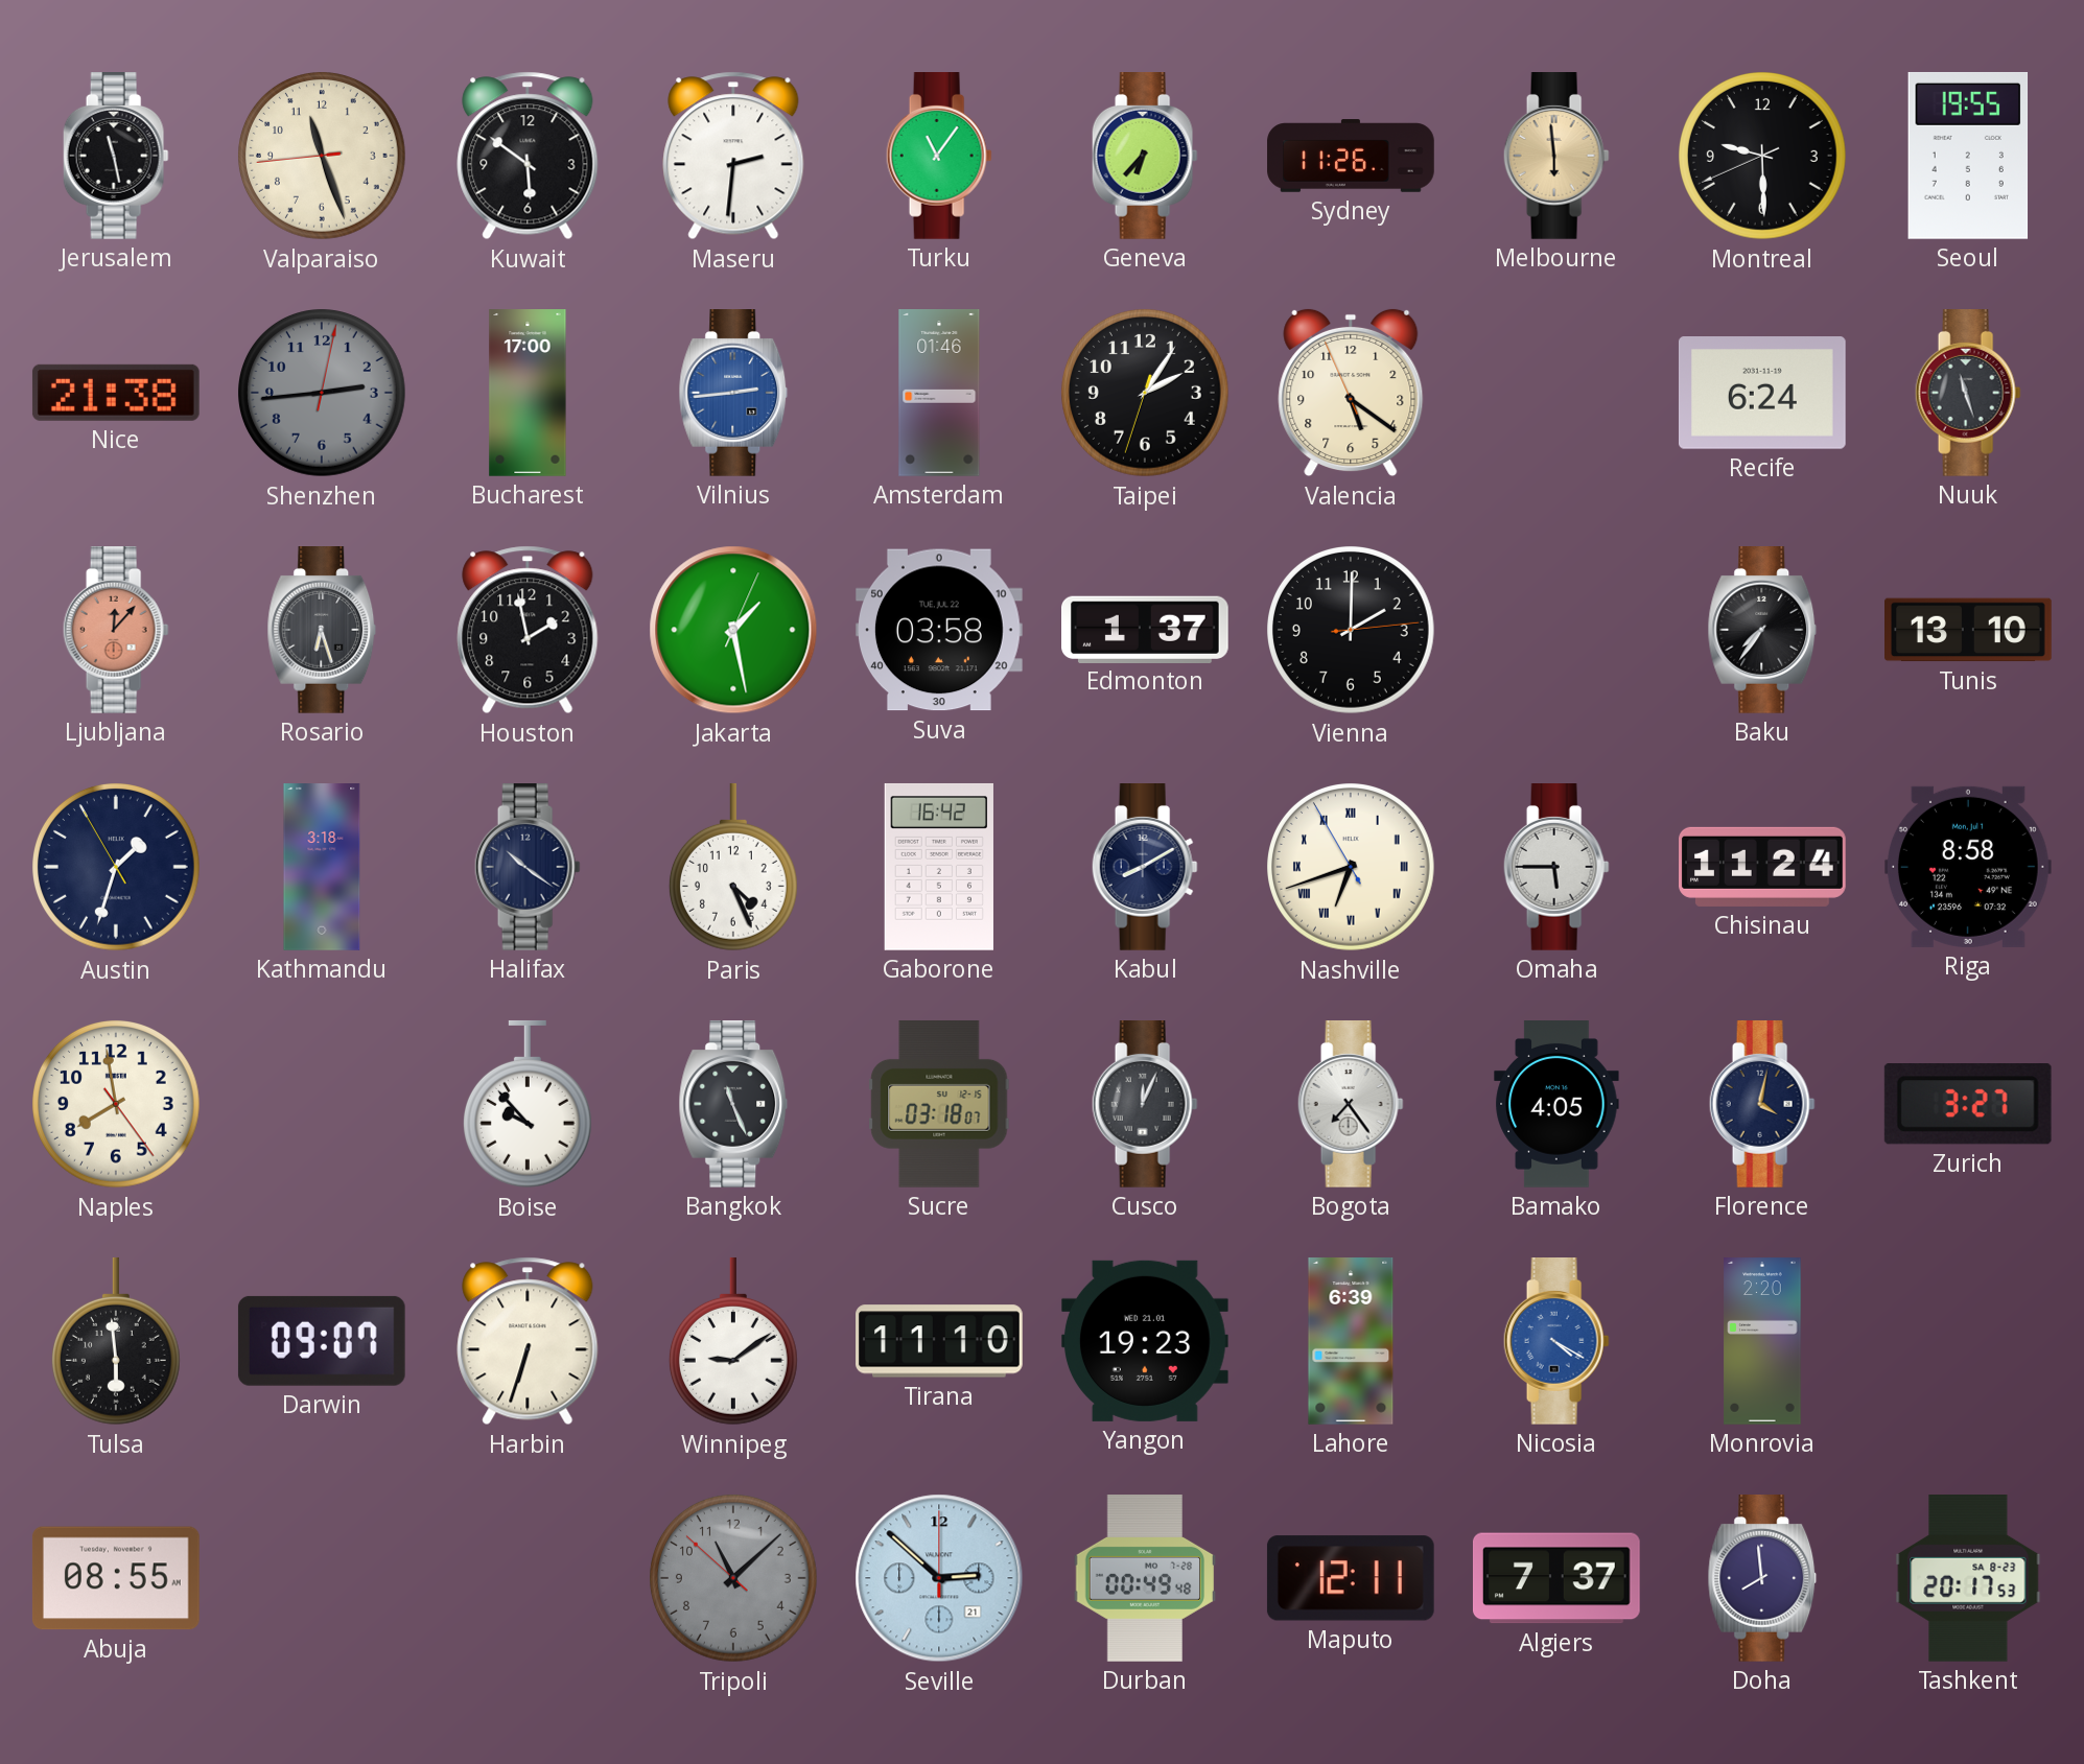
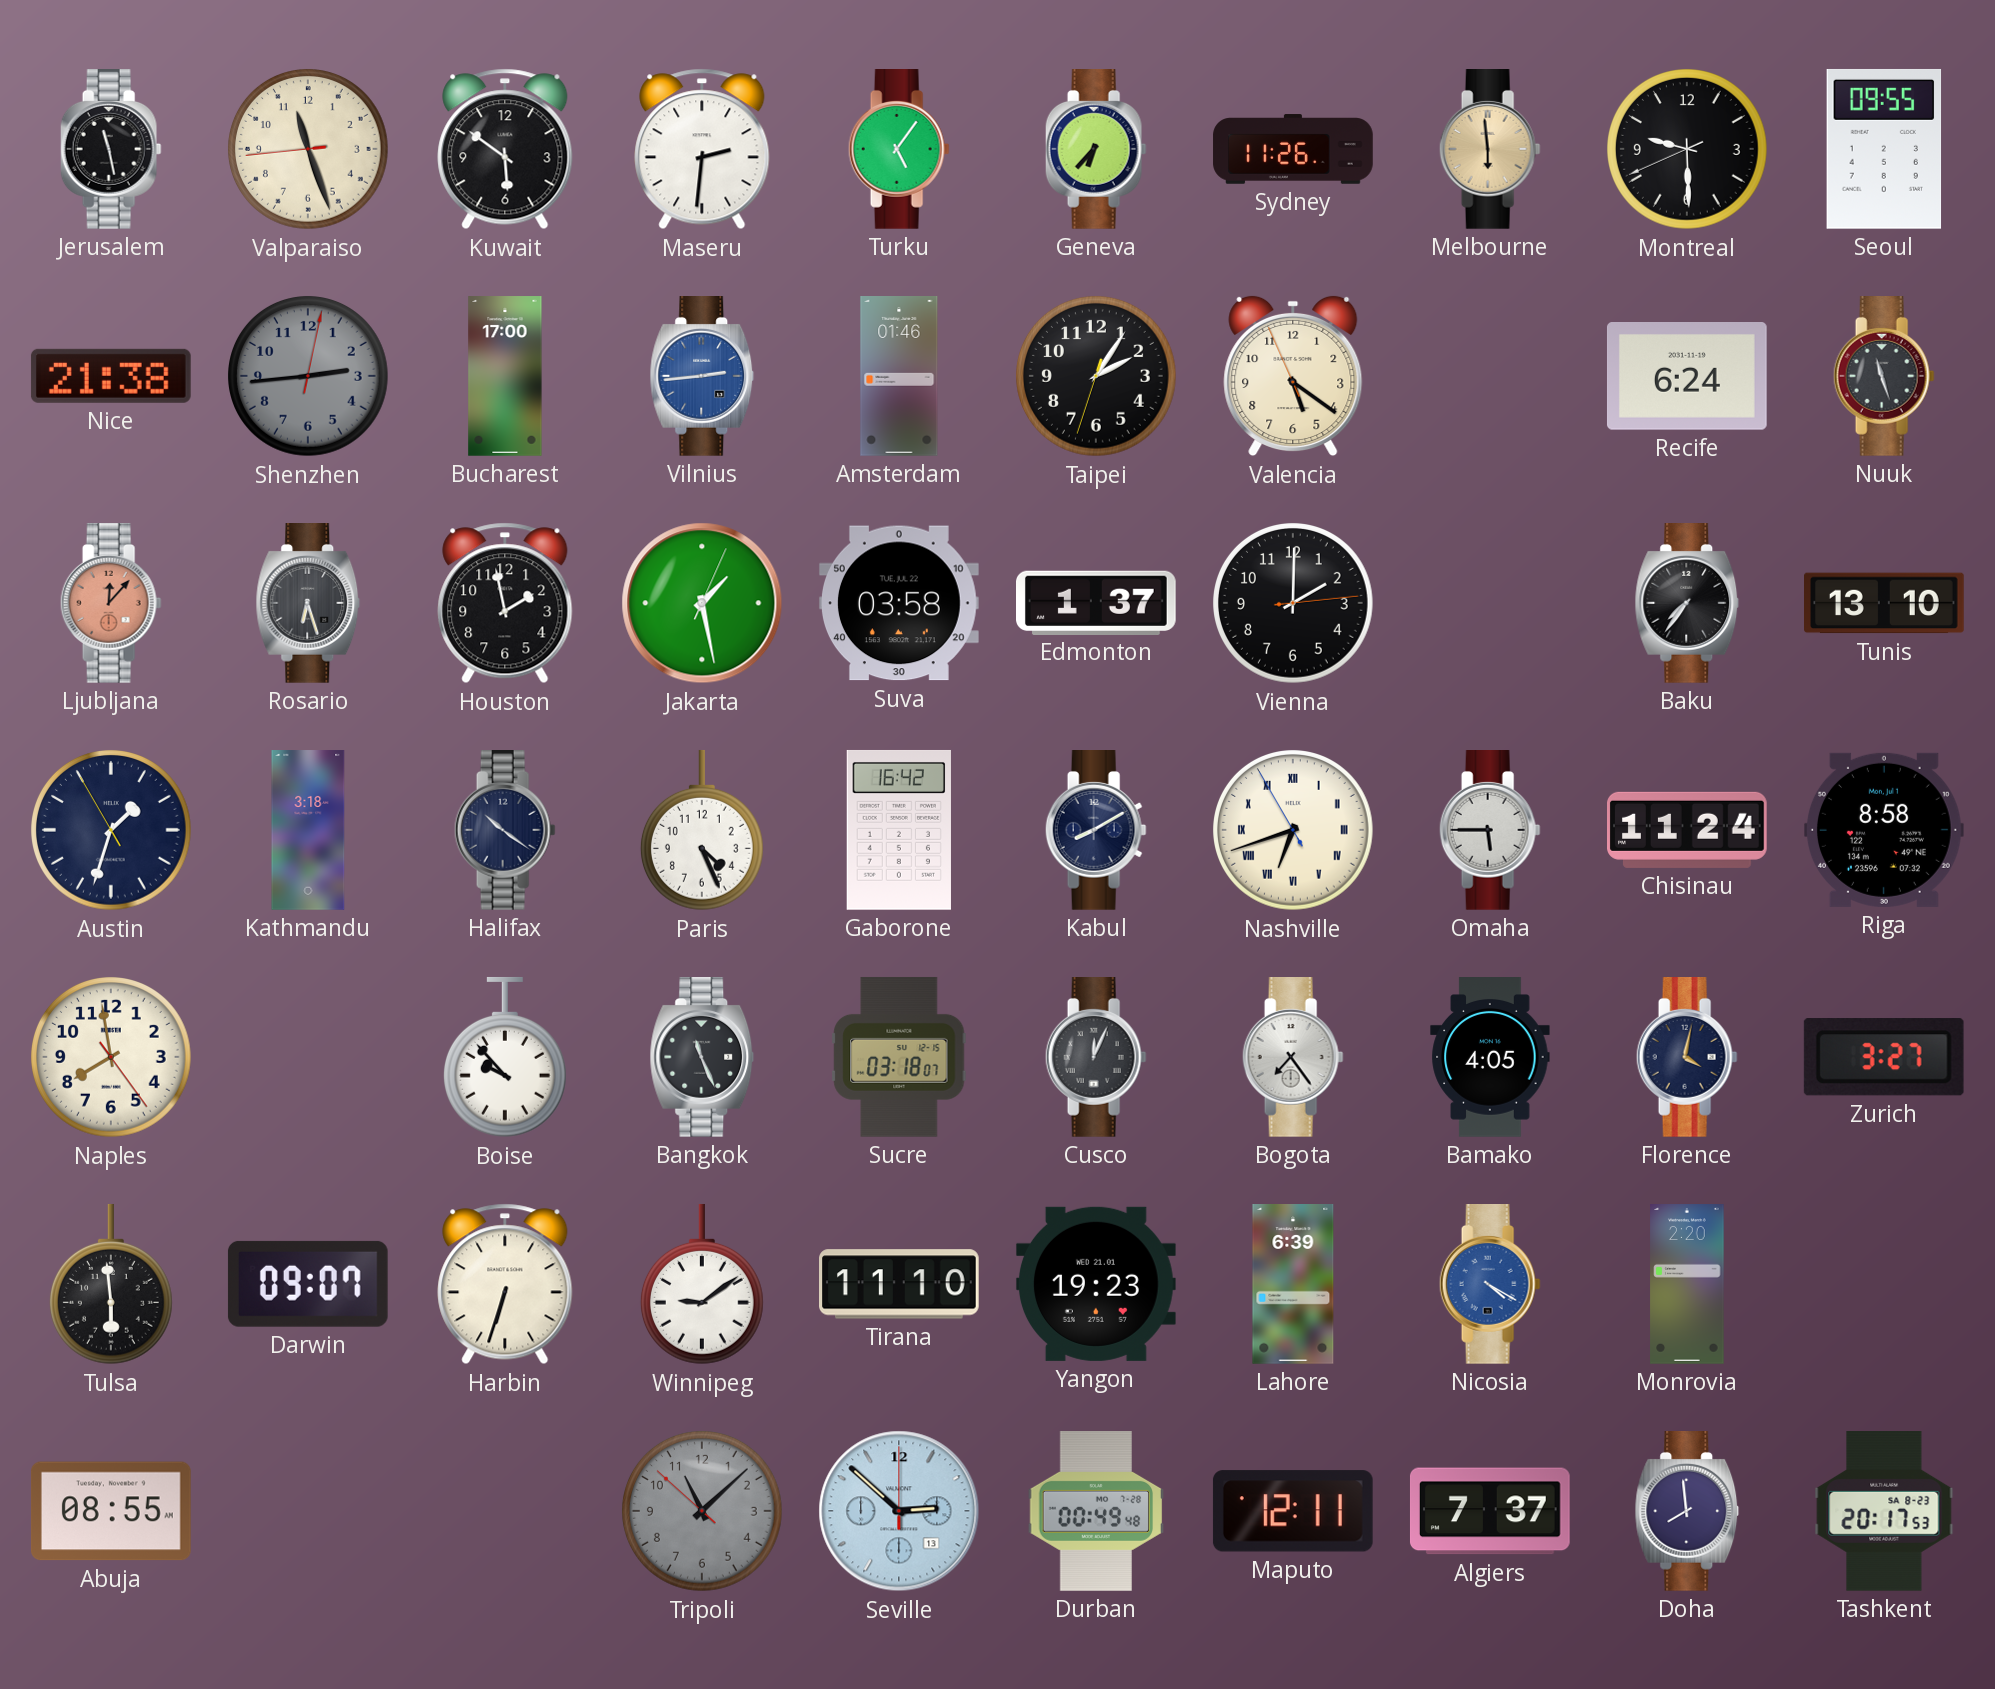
Turku: 11:06 -> 5:06 (899, 150)
Seoul: 19:55 -> 09:55 (1884, 149)
Seville date: 21 -> 13 (899, 1511)
